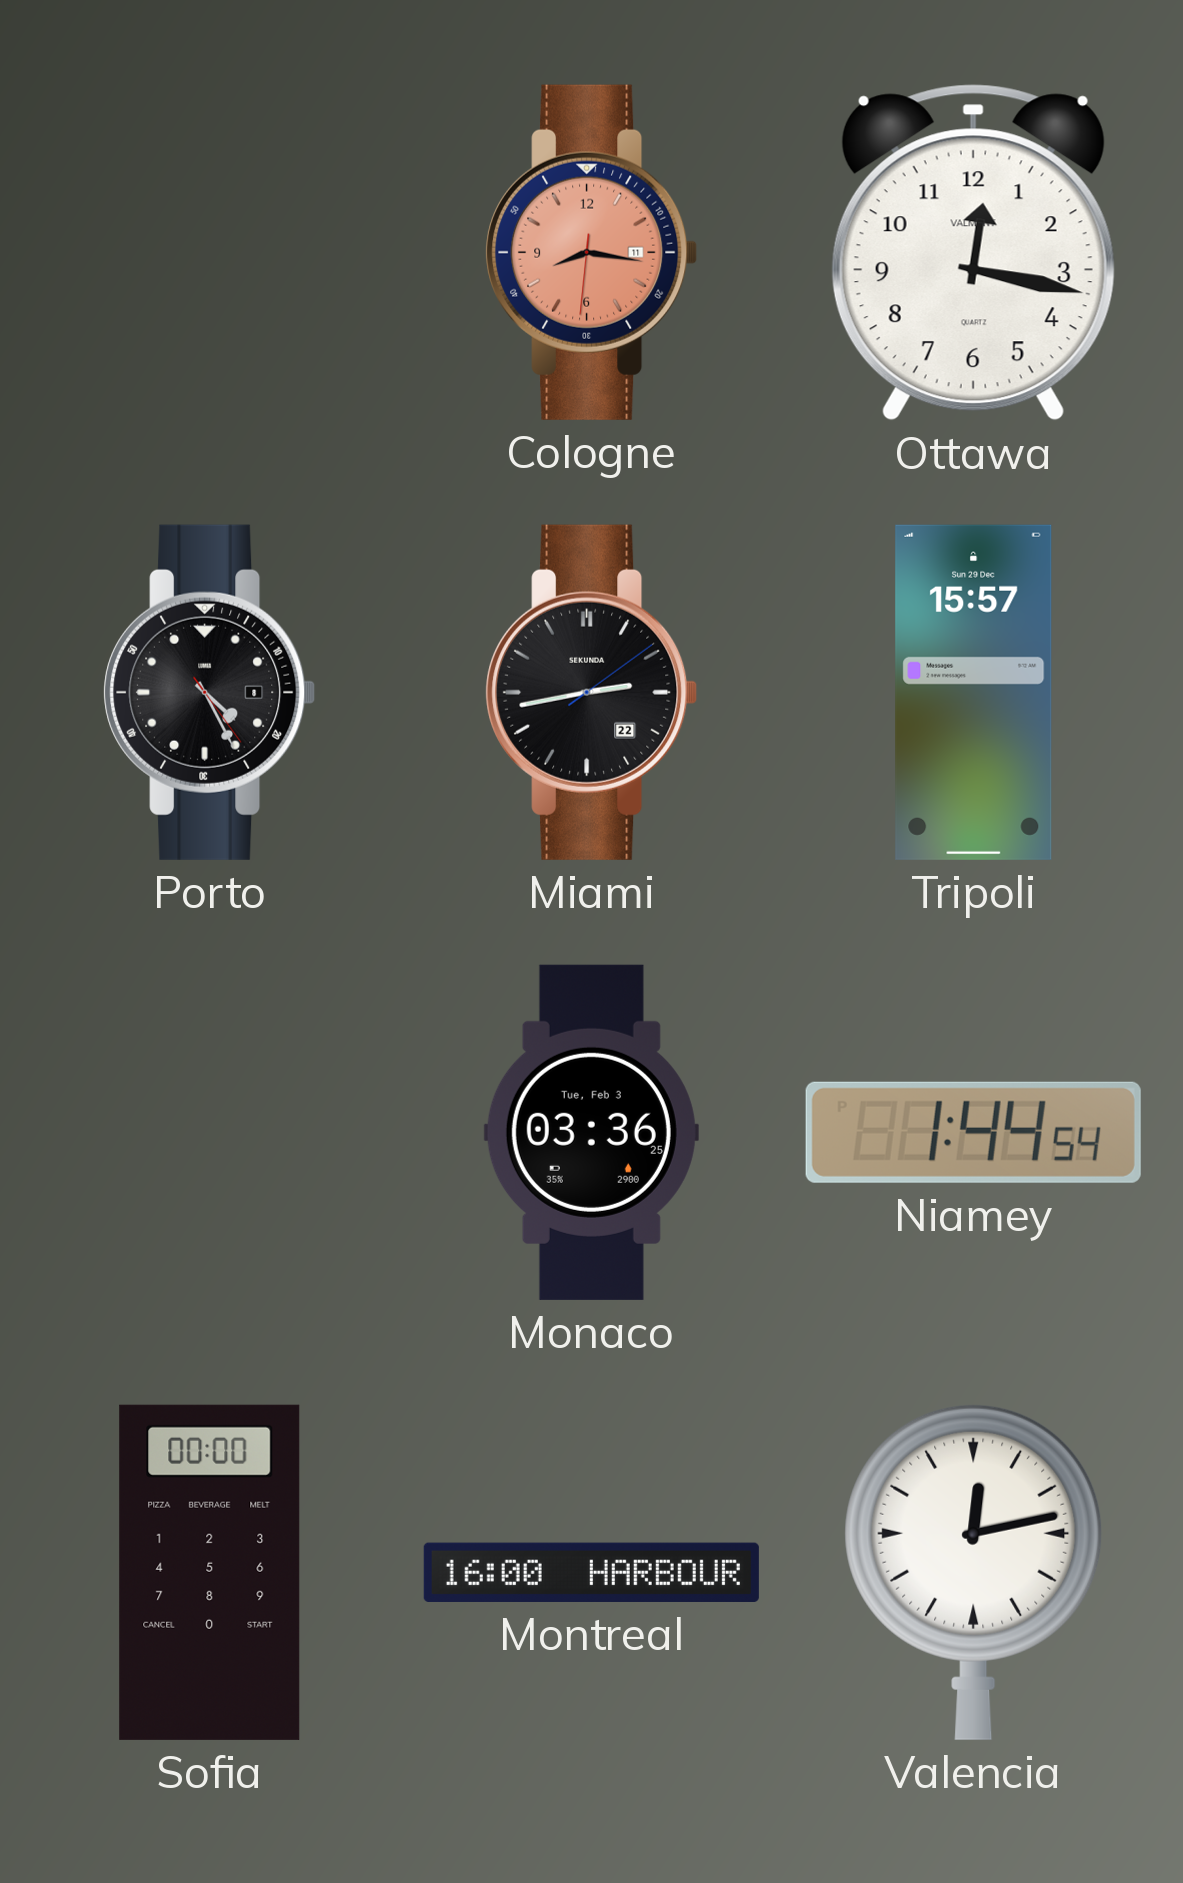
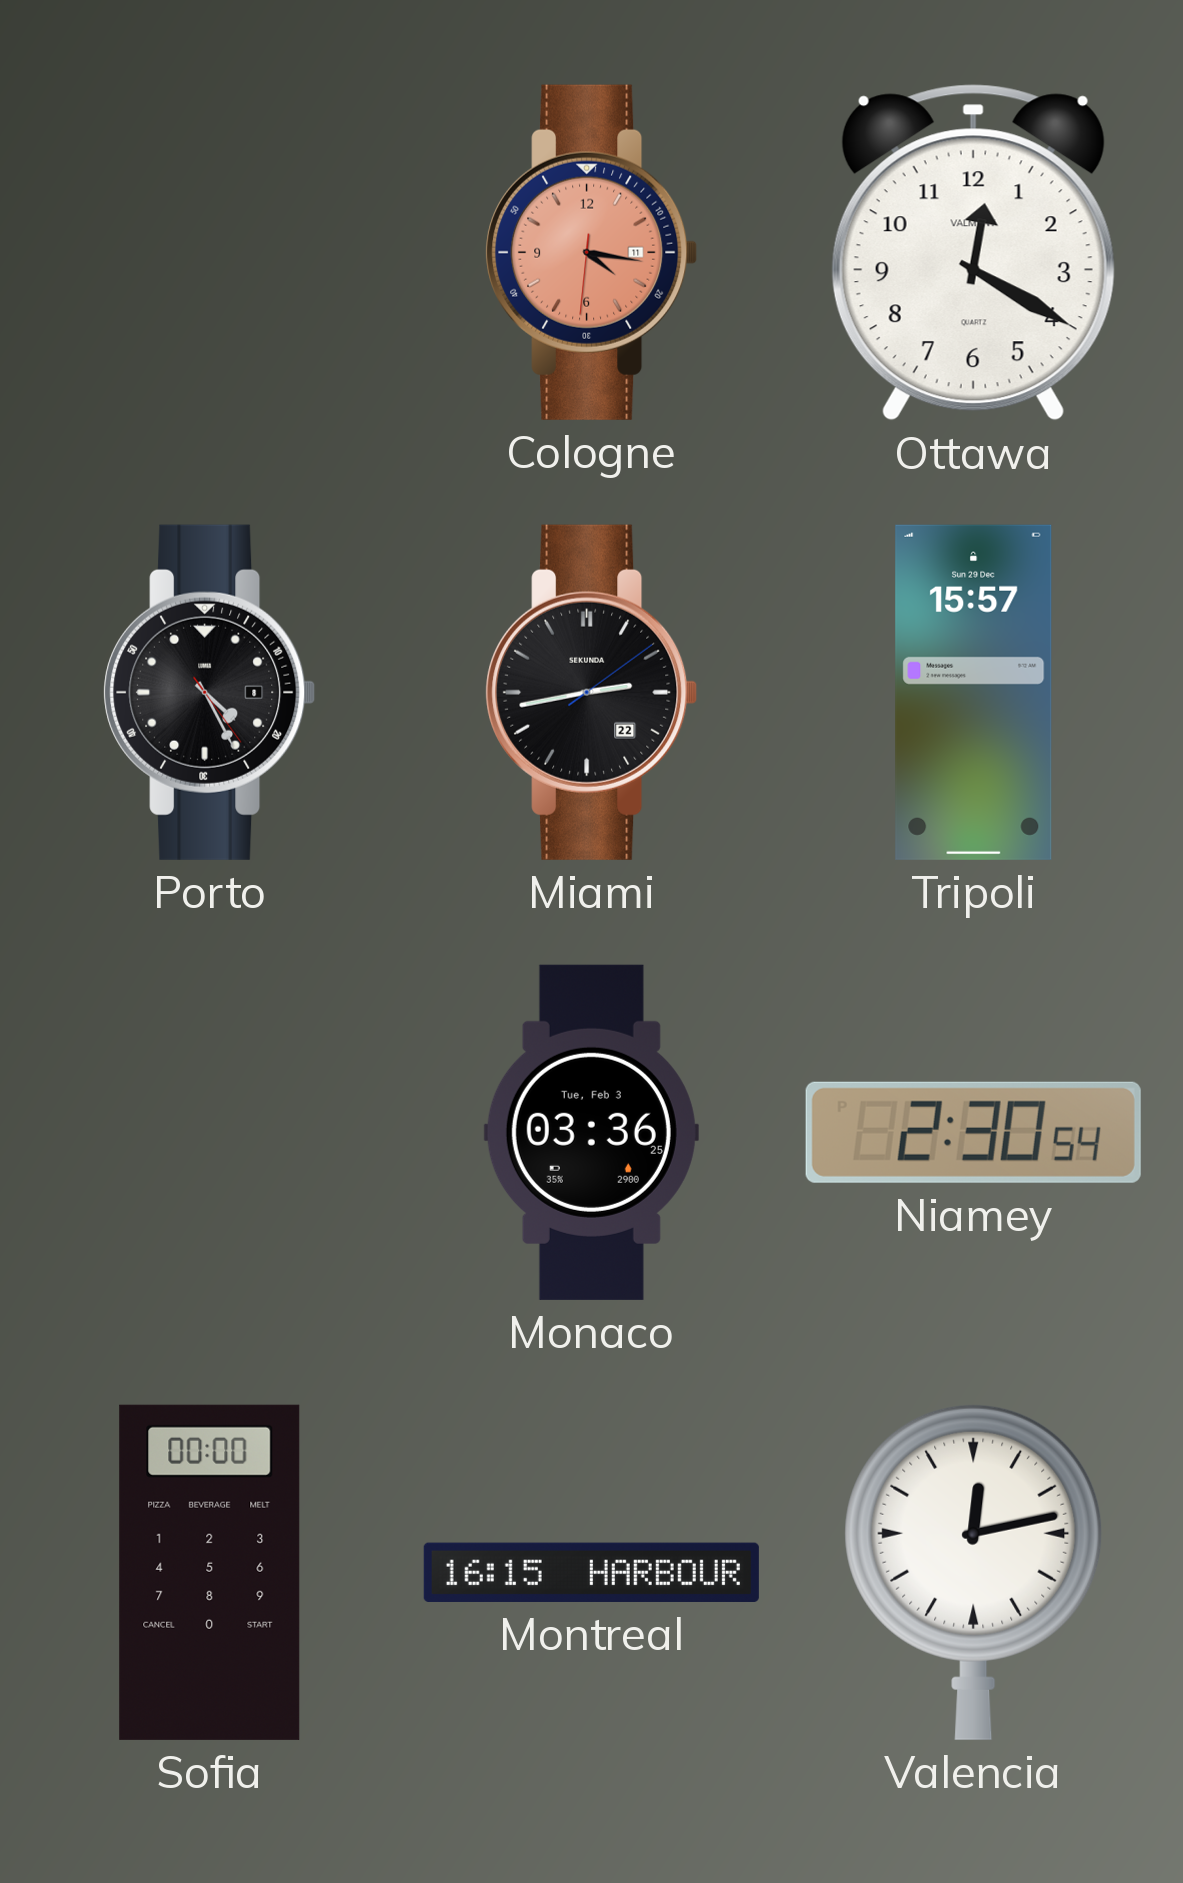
Cologne: 8:16 -> 4:16 (592, 252)
Ottawa: 12:17 -> 12:20 (973, 253)
Niamey: 1:44 -> 2:30 (973, 1132)
Montreal: 16:00 -> 16:15 (591, 1572)
